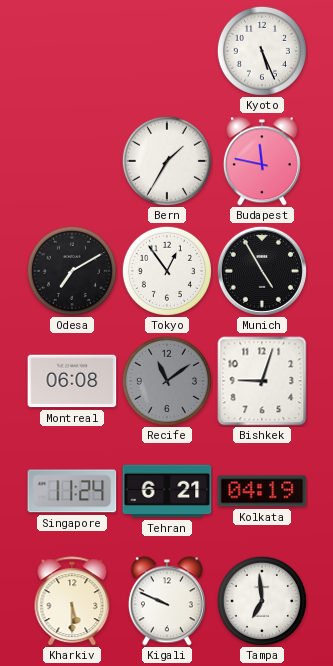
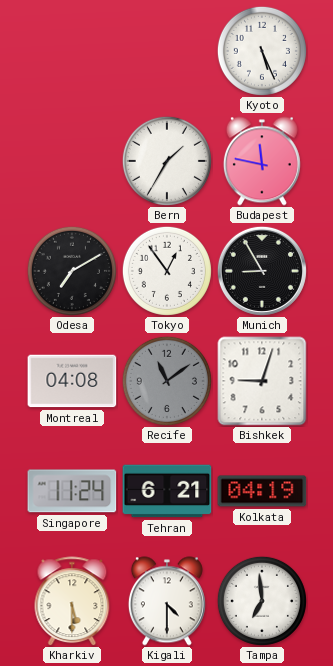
Munich: 4:55 -> 8:55 (262, 271)
Montreal: 06:08 -> 04:08 (72, 381)
Kigali: 9:49 -> 4:30 (167, 601)
